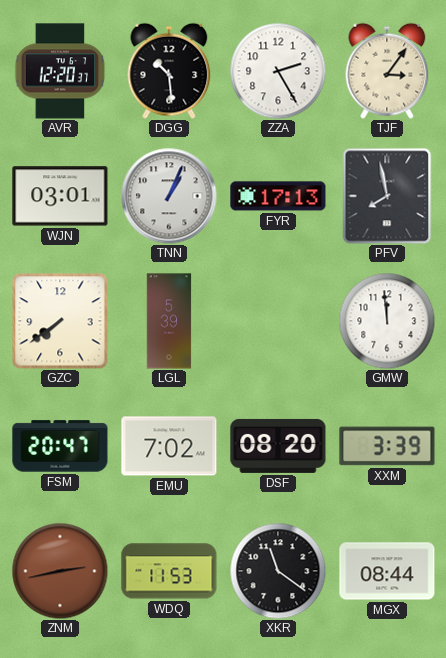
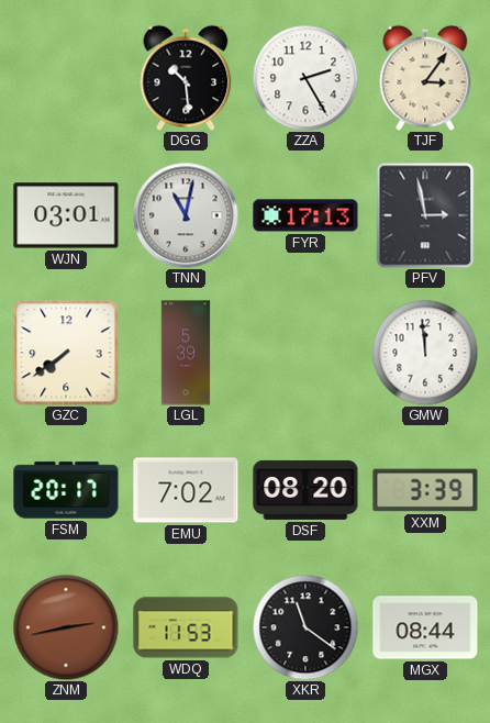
AVR: 12:20 -> none (60, 71)
TNN: 1:04 -> 11:02 (186, 215)
PFV: 7:58 -> 2:58 (425, 215)
FSM: 20:47 -> 20:17 (66, 490)
